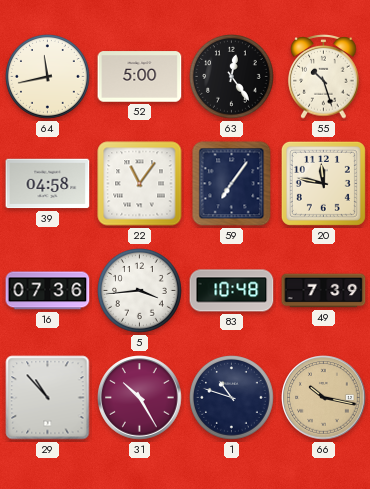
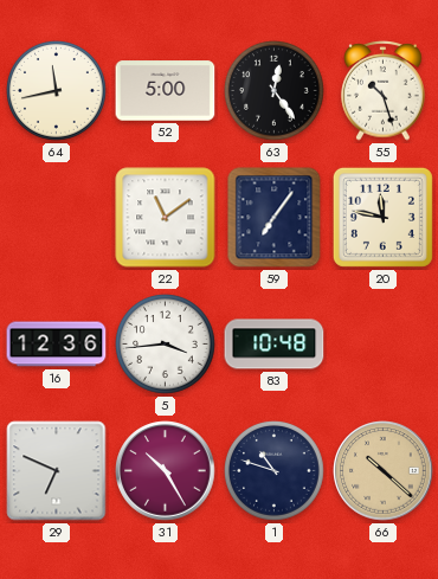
39: 04:58 -> none (48, 184)
22: 11:06 -> 11:09 (166, 218)
16: 07:36 -> 12:36 (57, 345)
49: 7:39 -> none (324, 291)
29: 10:53 -> 6:49 (57, 471)
66: 10:17 -> 10:22 (384, 471)
